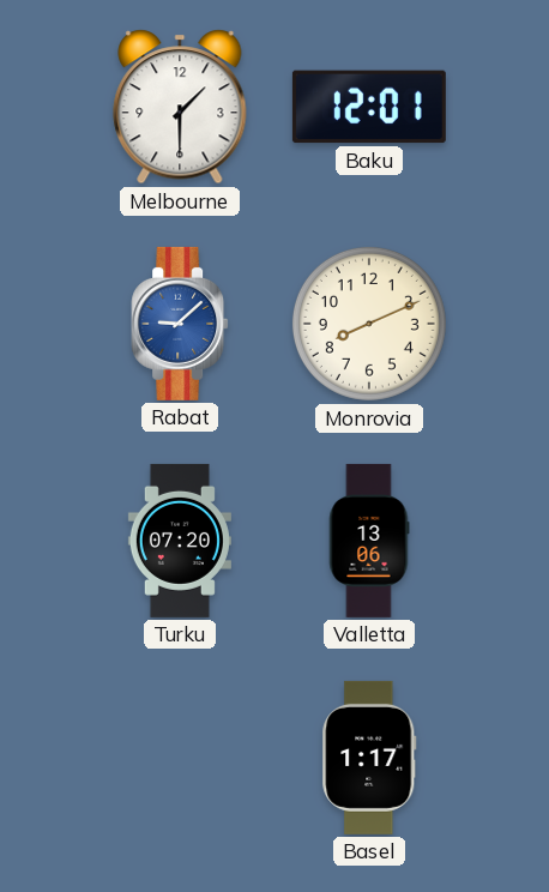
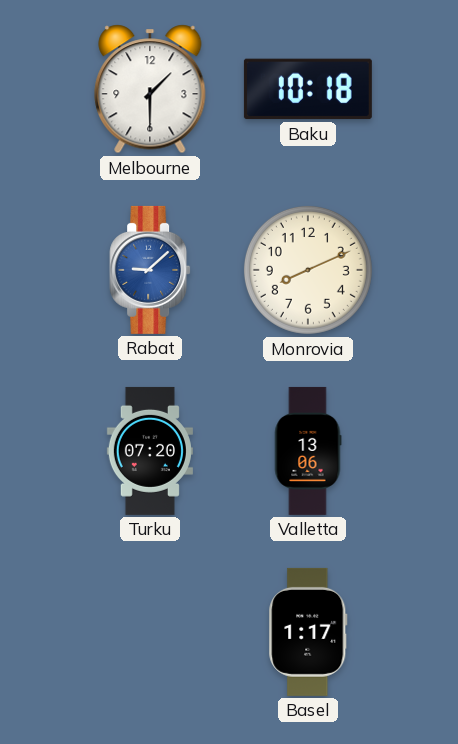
Baku: 12:01 -> 10:18 (308, 89)
